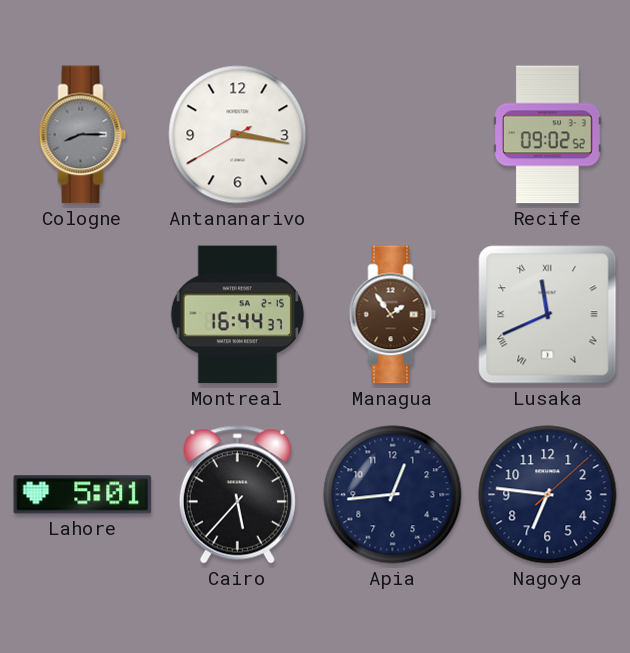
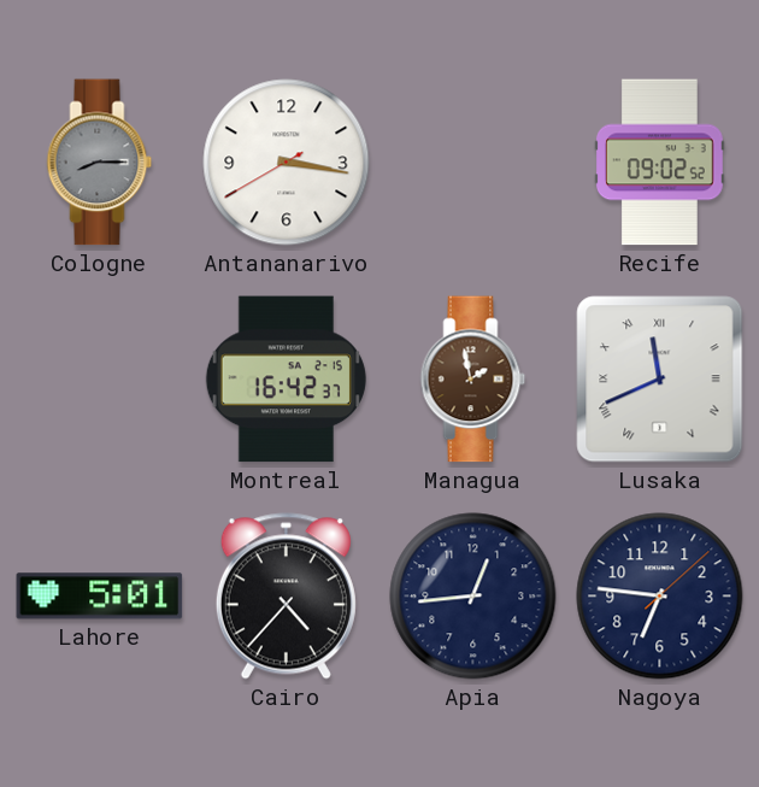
Montreal: 16:44 -> 16:42 (286, 380)
Managua: 1:54 -> 1:58 (473, 380)
Cairo: 5:37 -> 4:37 (286, 597)
